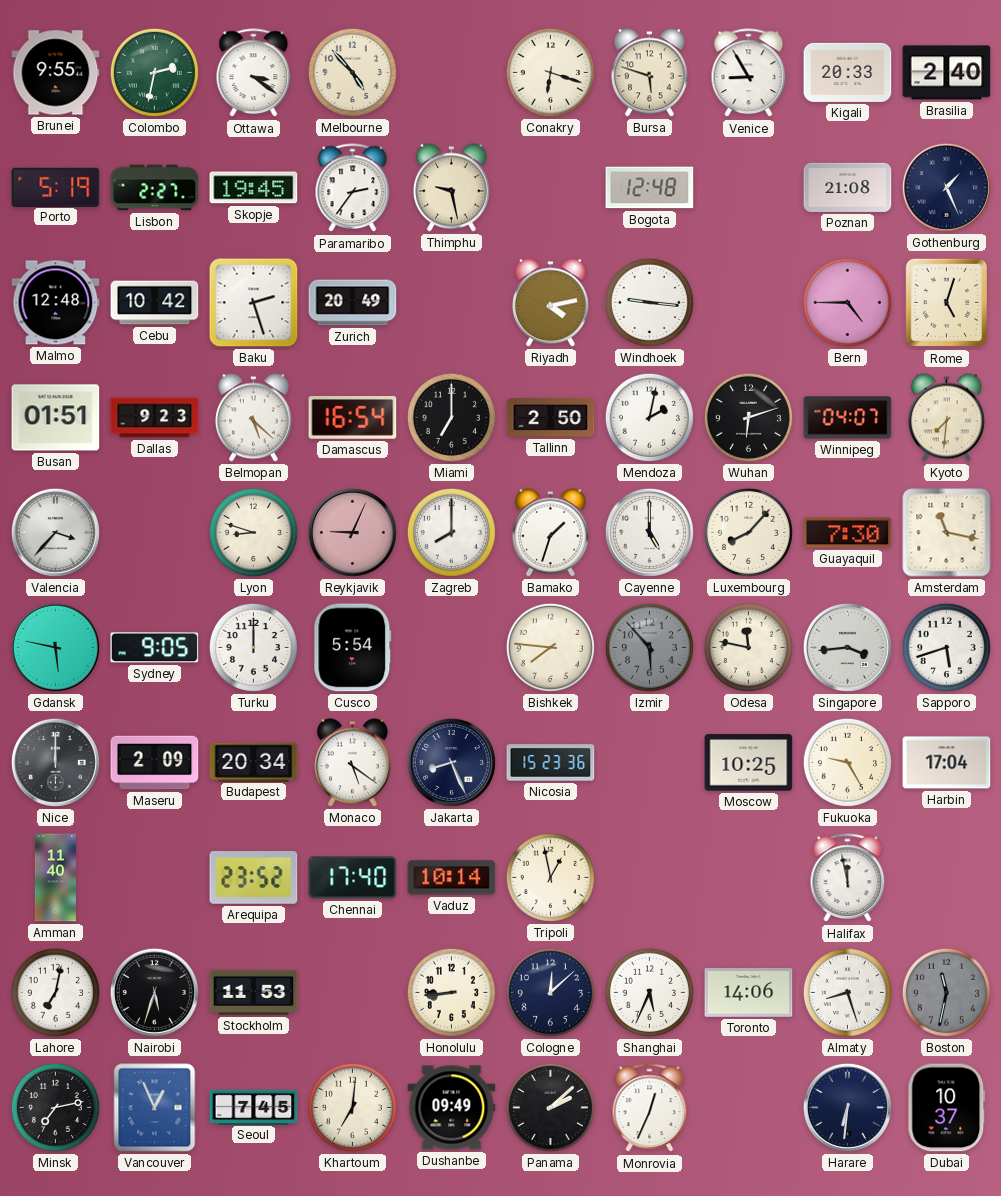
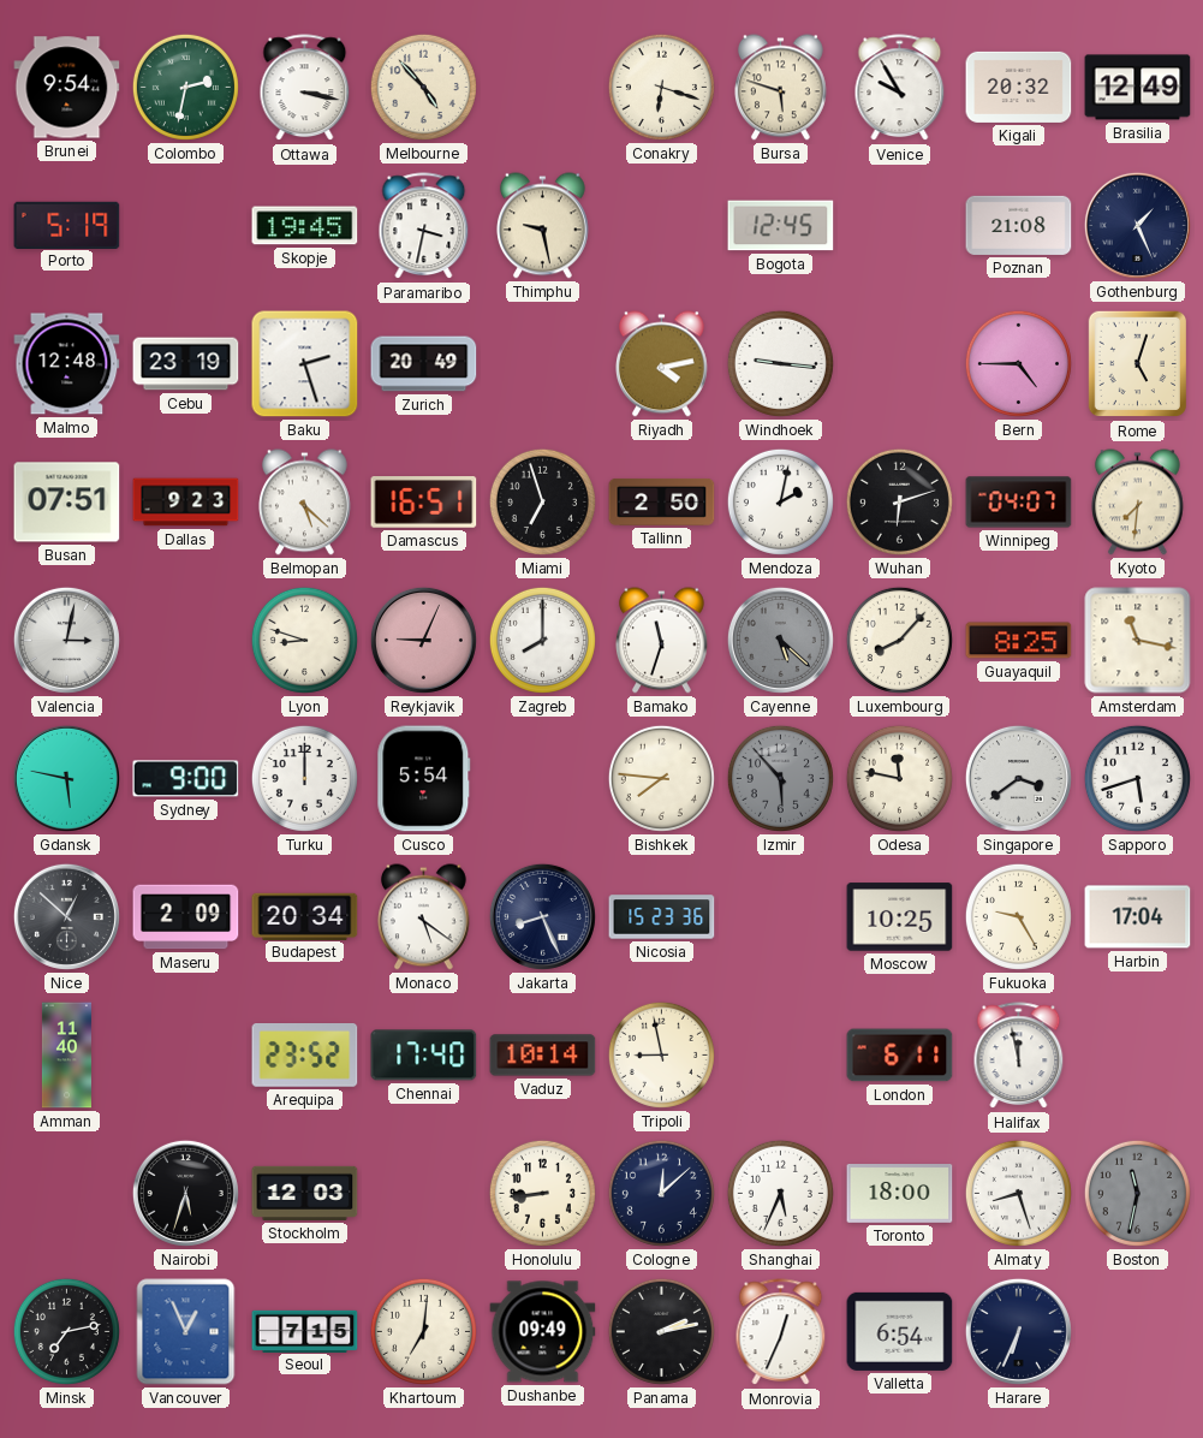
Brunei: 9:55 -> 9:54 (67, 88)
Ottawa: 3:21 -> 3:17 (305, 88)
Venice: 8:55 -> 9:55 (900, 88)
Kigali: 20:33 -> 20:32 (1019, 87)
Brasilia: 2:40 -> 12:49 (1138, 88)
Lisbon: 2:27 -> none (155, 188)
Paramaribo: 2:36 -> 3:32 (424, 226)
Bogota: 12:48 -> 12:45 (781, 226)
Cebu: 10:42 -> 23:19 (186, 364)
Busan: 01:51 -> 07:51 (67, 503)
Damascus: 16:54 -> 16:51 (424, 503)
Miami: 7:00 -> 6:57 (542, 501)
Valencia: 3:37 -> 3:02 (66, 640)
Bamako: 1:33 -> 11:33 (661, 641)
Cayenne: 5:00 -> 5:22 (780, 640)
Cayenne dial: white -> grey (780, 640)
Guayaquil: 7:30 -> 8:25 (1019, 641)
Sydney: 9:05 -> 9:00 (186, 779)
Singapore: 3:44 -> 3:39 (1018, 778)
Nice: 12:00 -> 12:52 (66, 916)
Tripoli: 12:58 -> 8:58 (661, 1054)
London: none -> 6:11 (900, 1056)
Lahore: 7:02 -> none (55, 992)
Stockholm: 11:53 -> 12:03 (305, 1193)
Toronto: 14:06 -> 18:00 (900, 1194)
Seoul: 7:45 -> 7:15 (305, 1331)
Panama: 2:08 -> 2:13 (661, 1331)
Valletta: none -> 6:54 (900, 1331)
Harare: 6:31 -> 6:34 (1018, 1331)
Dubai: 10:37 -> none (947, 1108)
